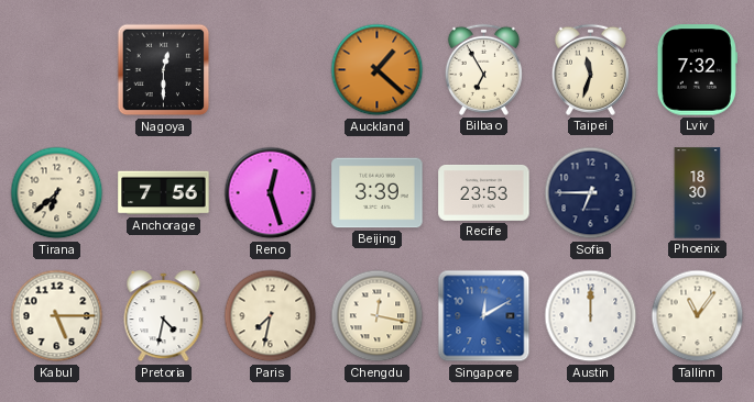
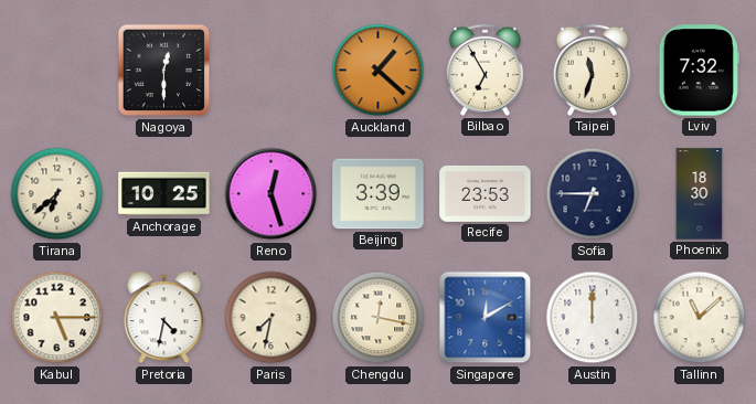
Anchorage: 7:56 -> 10:25 (164, 194)
Tallinn: 11:06 -> 11:08 (700, 318)
